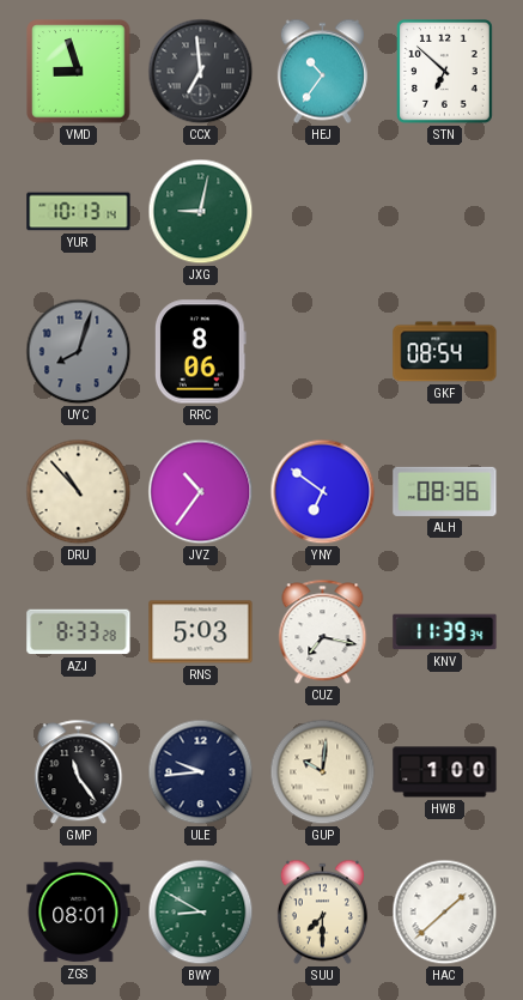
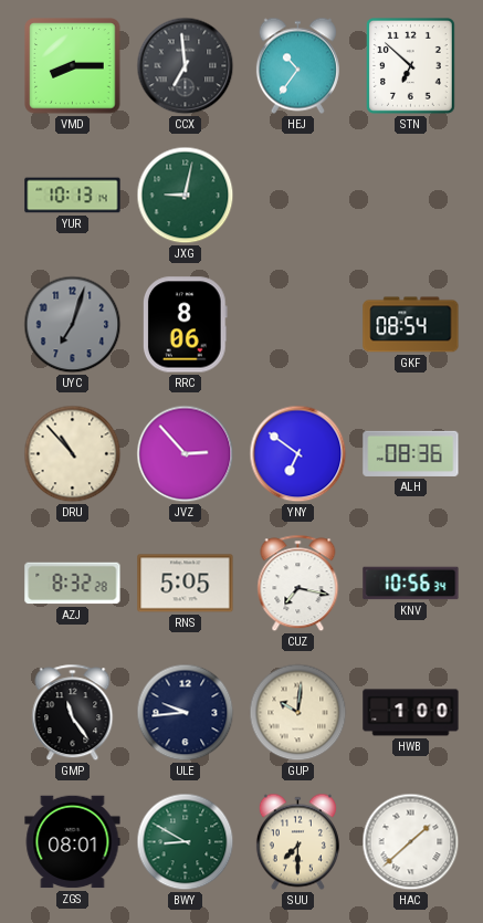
VMD: 8:57 -> 8:15 (73, 66)
UYC: 8:03 -> 7:03 (73, 325)
JVZ: 10:36 -> 2:53 (186, 454)
AZJ: 8:33 -> 8:32 (73, 584)
RNS: 5:03 -> 5:05 (186, 584)
KNV: 11:39 -> 10:56 (411, 584)
